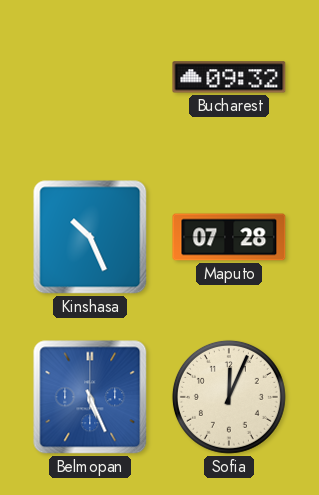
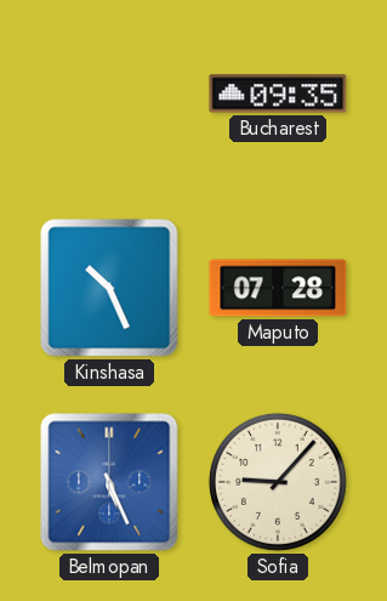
Bucharest: 09:32 -> 09:35 (278, 93)
Sofia: 12:04 -> 9:07 (278, 482)
